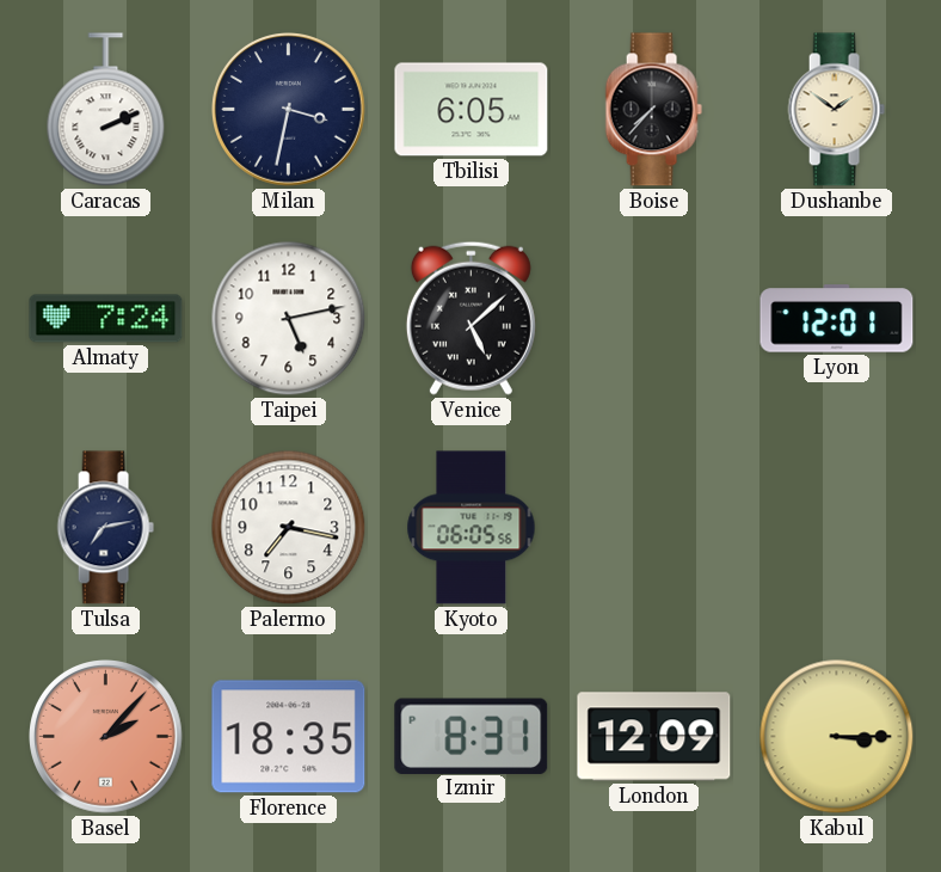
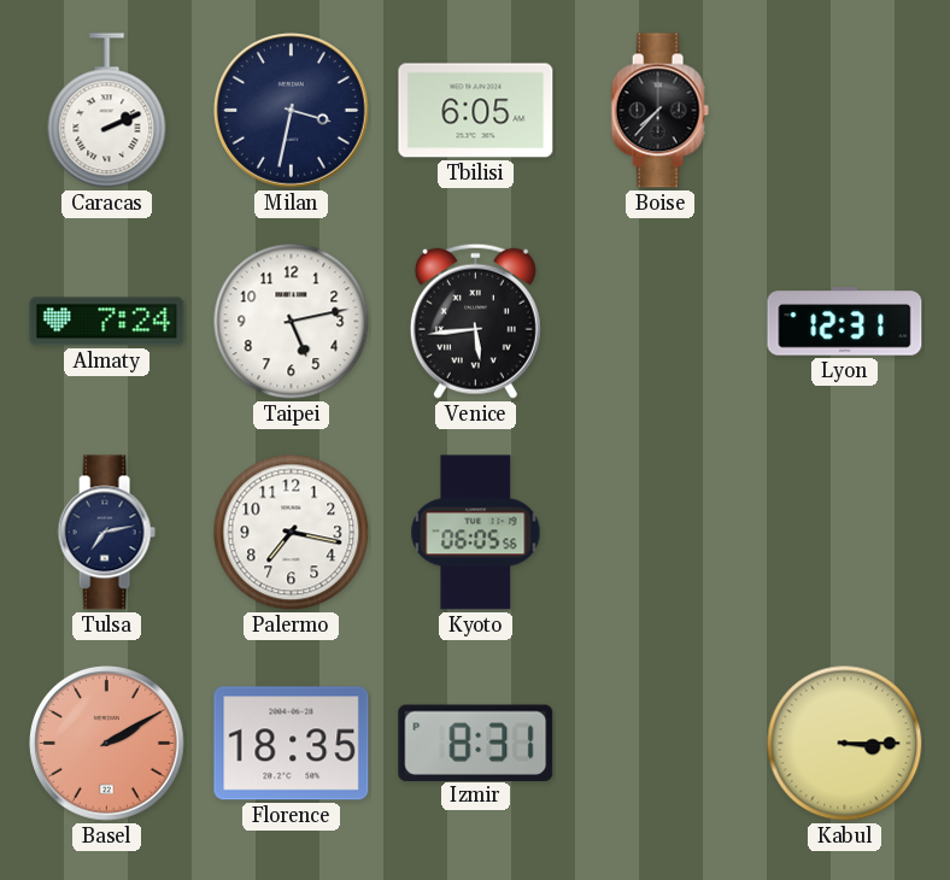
Dushanbe: 1:51 -> none (836, 110)
Venice: 5:08 -> 5:44 (475, 321)
Lyon: 12:01 -> 12:31 (845, 322)
Basel: 2:07 -> 2:10 (107, 744)
London: 12:09 -> none (654, 737)
